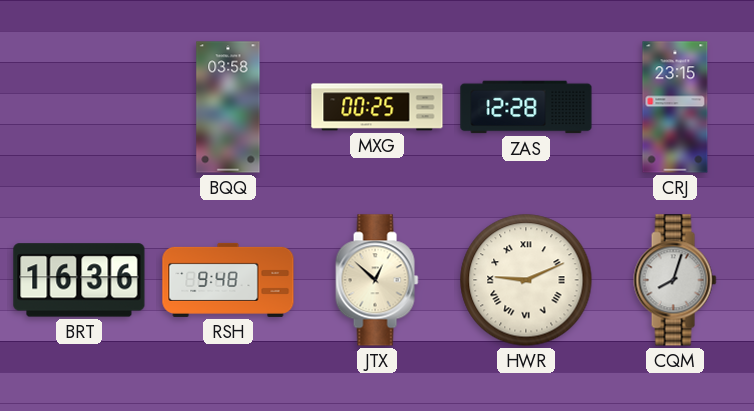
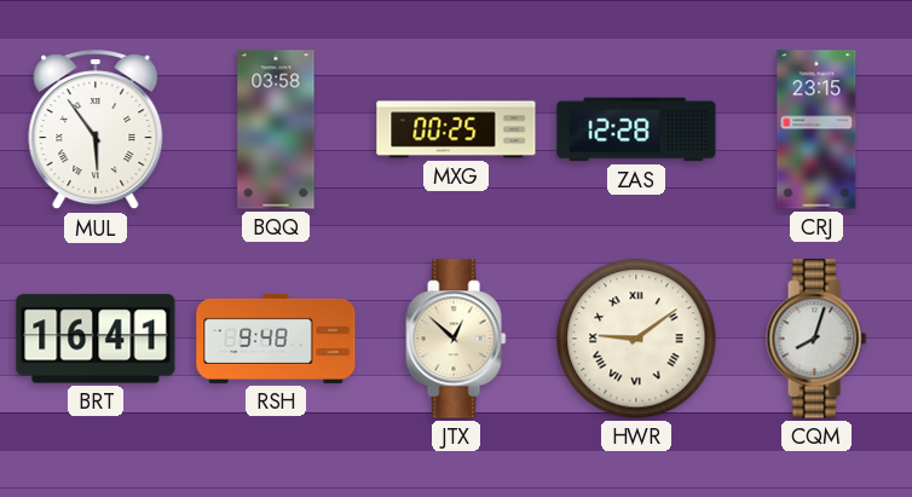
MUL: none -> 5:54 (96, 131)
BRT: 16:36 -> 16:41 (96, 339)
HWR: 9:11 -> 9:09 (636, 339)
